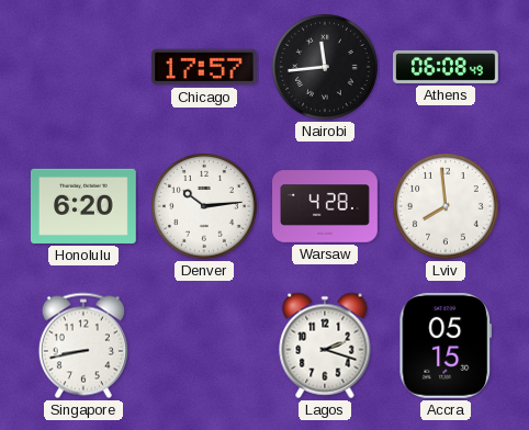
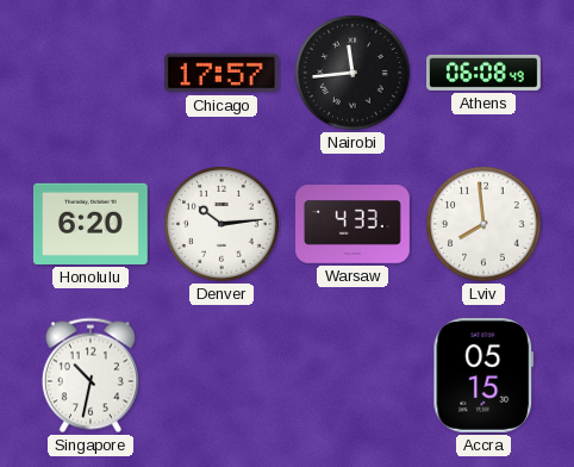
Warsaw: 4:28 -> 4:33 (352, 224)
Singapore: 8:43 -> 10:32 (91, 375)
Lagos: 2:18 -> none (325, 346)
